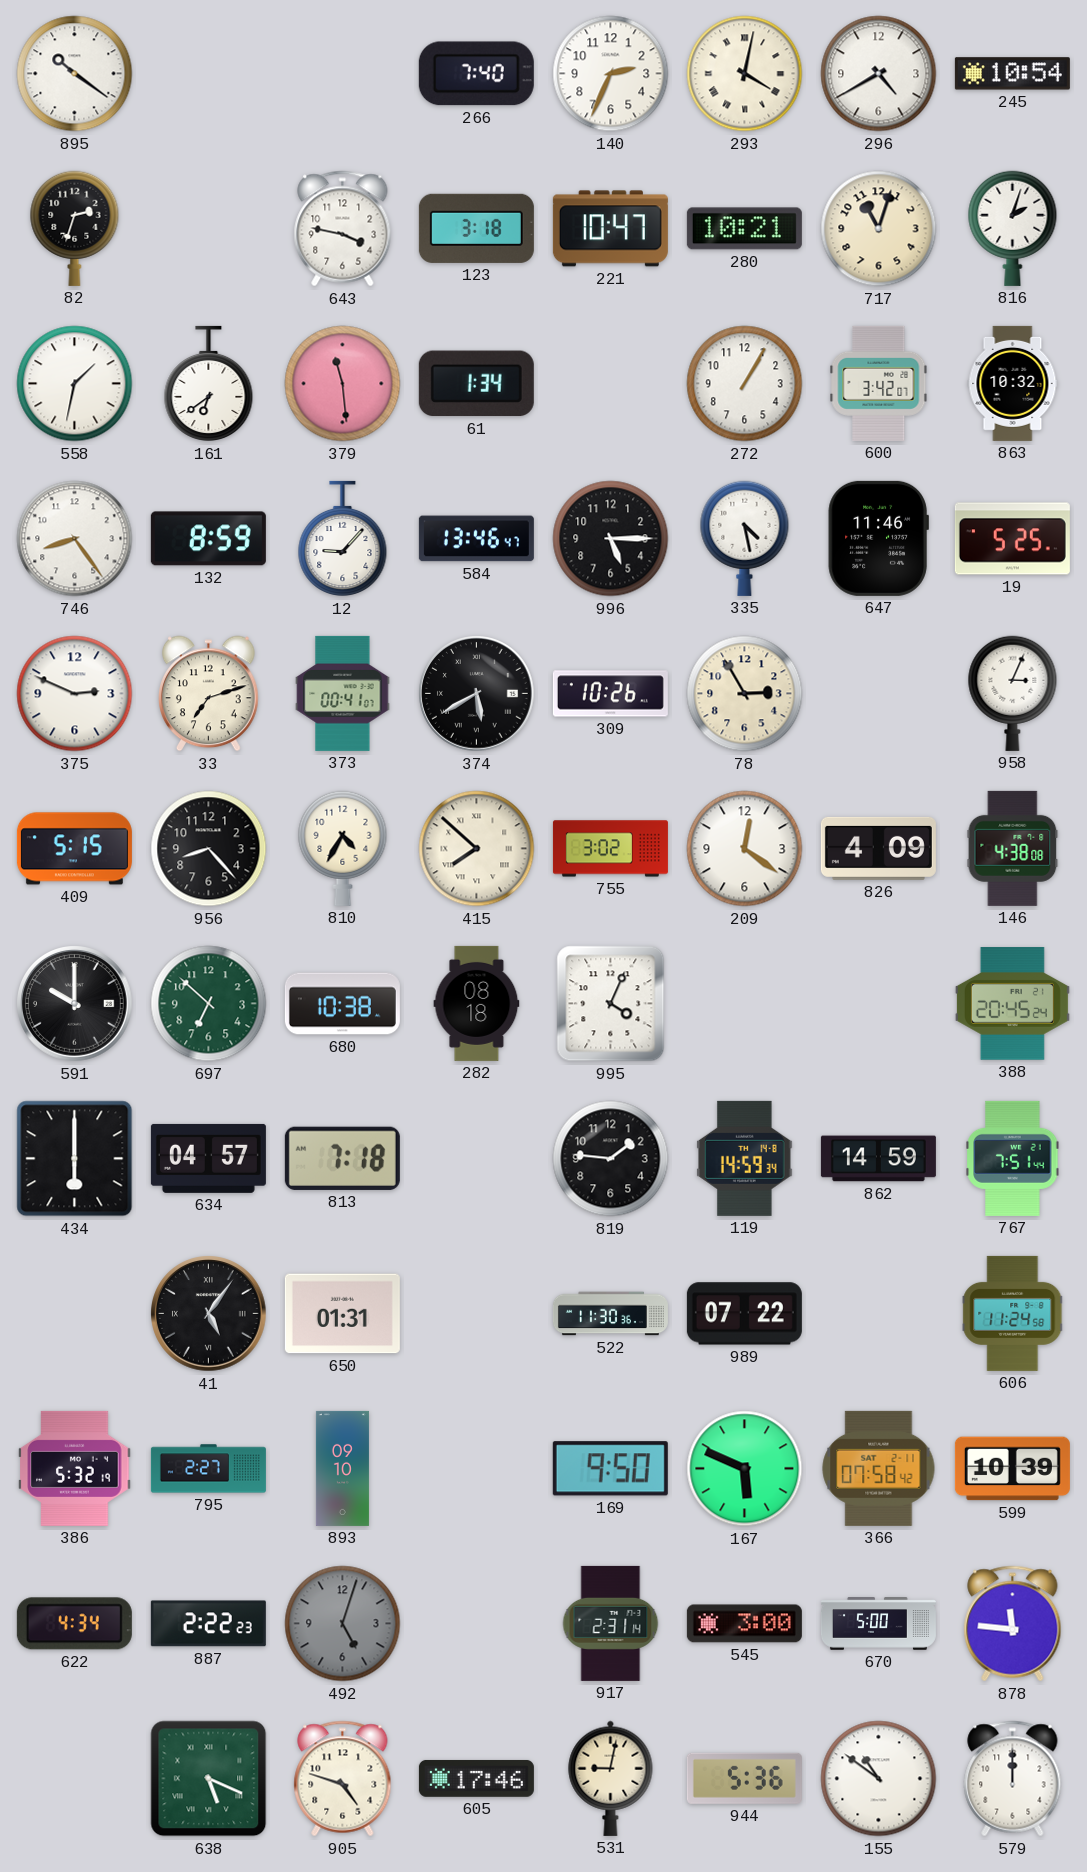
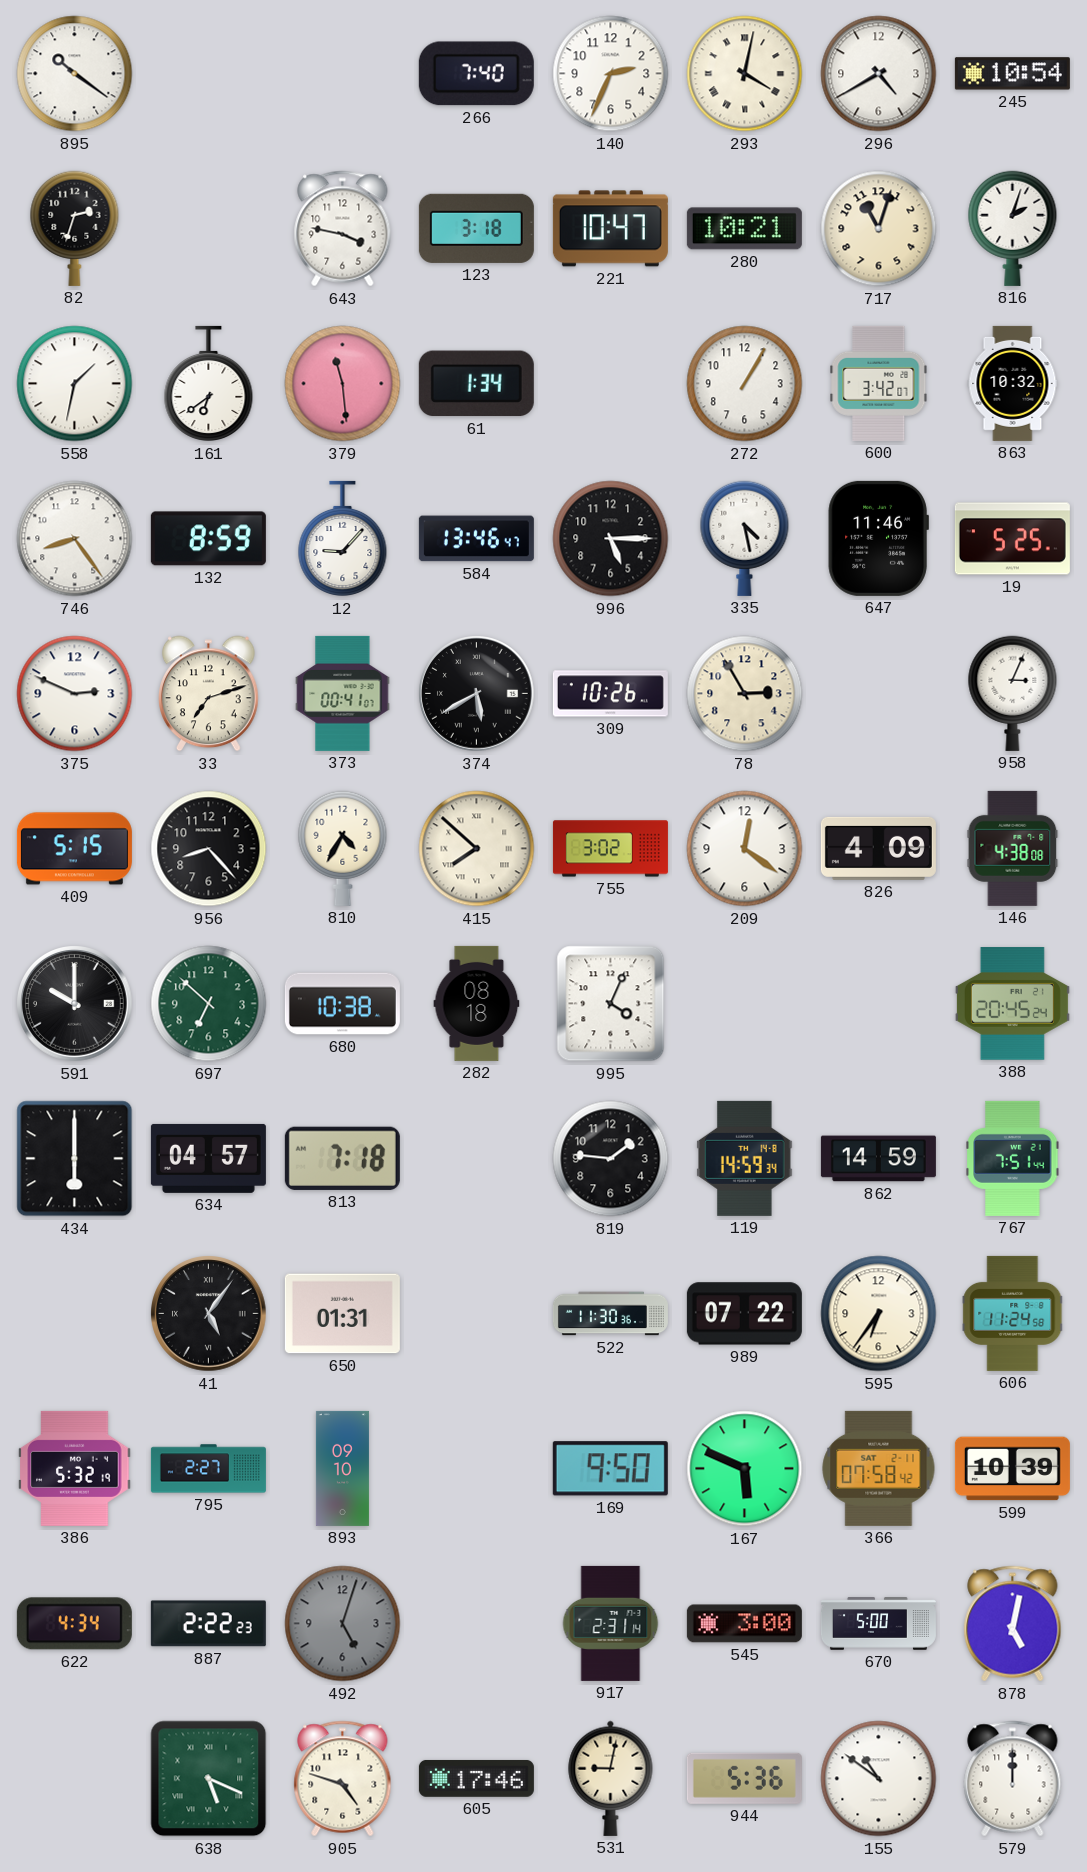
595: none -> 6:36 (879, 1314)
878: 11:46 -> 5:02 (1013, 1624)
